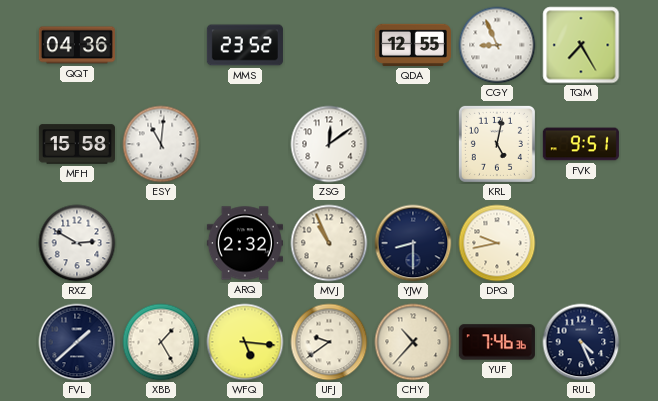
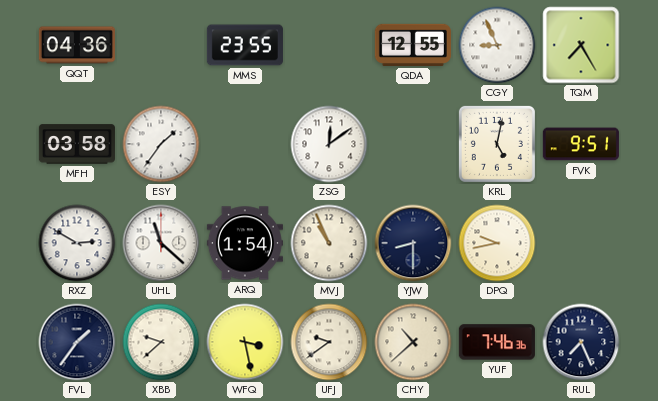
MMS: 23:52 -> 23:55 (245, 45)
MFH: 15:58 -> 03:58 (77, 144)
ESY: 11:01 -> 1:36 (161, 144)
UHL: none -> 11:22 (161, 243)
ARQ: 2:32 -> 1:54 (245, 243)
FVL: 1:38 -> 1:36 (77, 342)
XBB: 1:25 -> 9:38 (161, 342)
WFQ: 5:16 -> 3:28 (245, 342)
CHY: 10:37 -> 10:38 (413, 342)
RUL: 4:26 -> 7:26 (581, 342)
